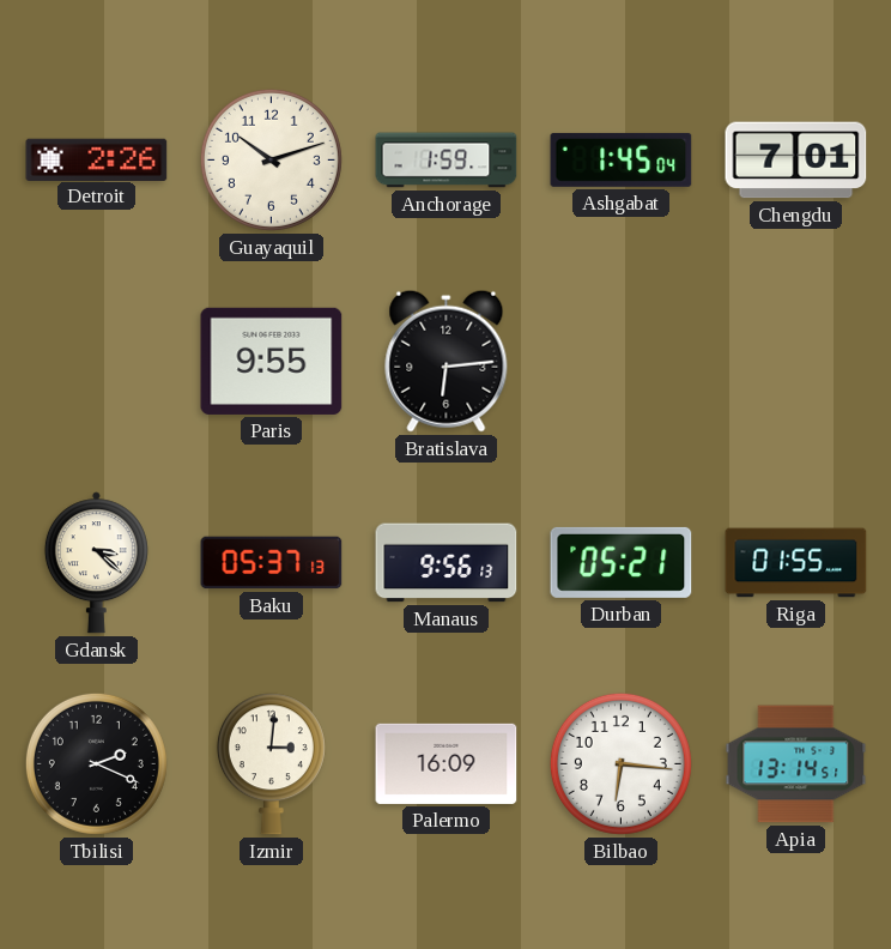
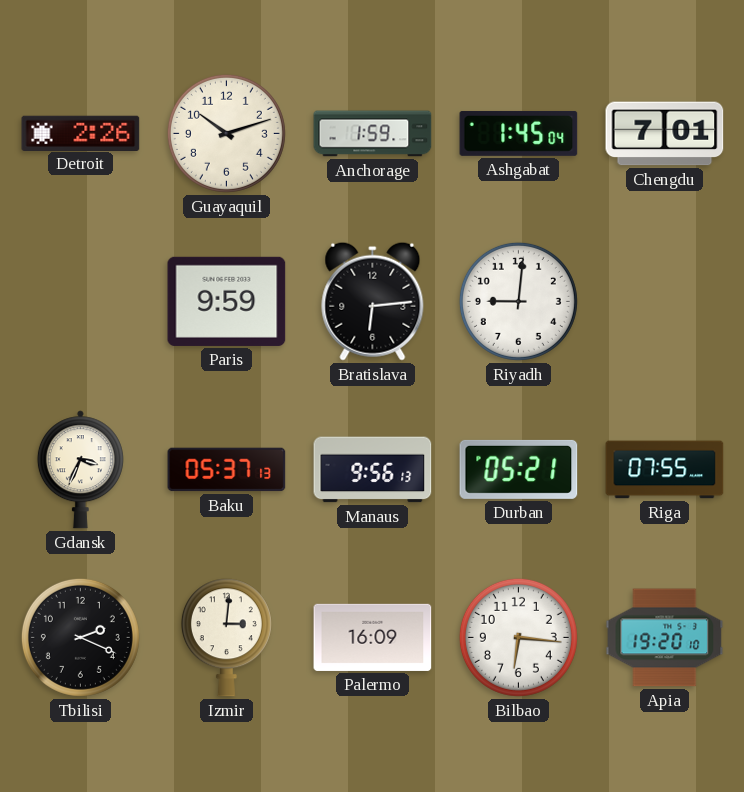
Paris: 9:55 -> 9:59 (227, 301)
Riyadh: none -> 9:01 (518, 301)
Gdansk: 3:22 -> 3:34 (80, 470)
Riga: 01:55 -> 07:55 (665, 470)
Apia: 13:14 -> 19:20 (665, 638)
